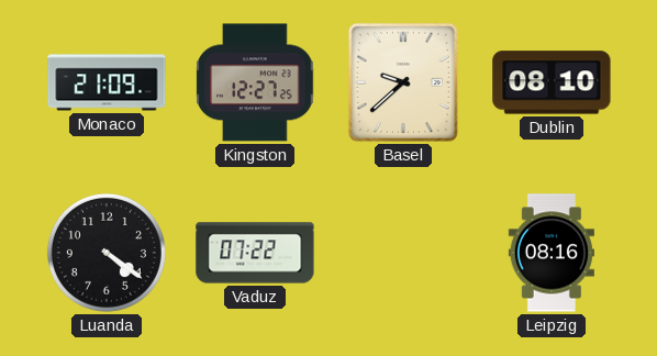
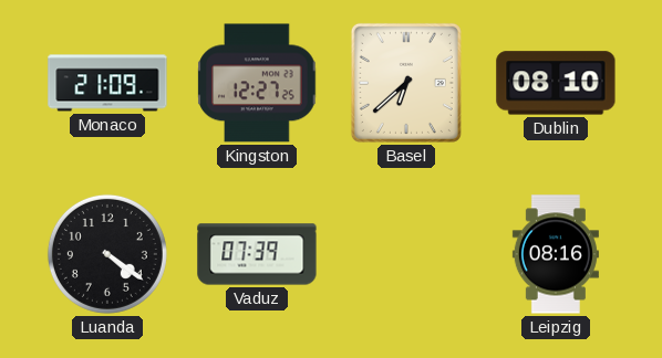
Basel: 9:38 -> 6:38 (406, 83)
Vaduz: 07:22 -> 07:39 (257, 254)
